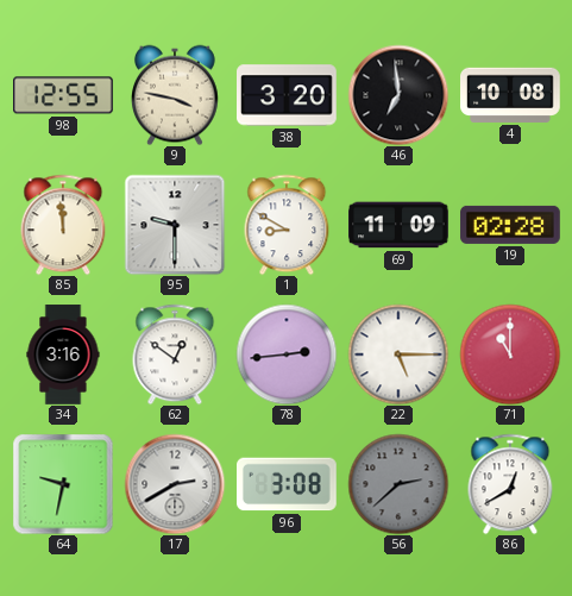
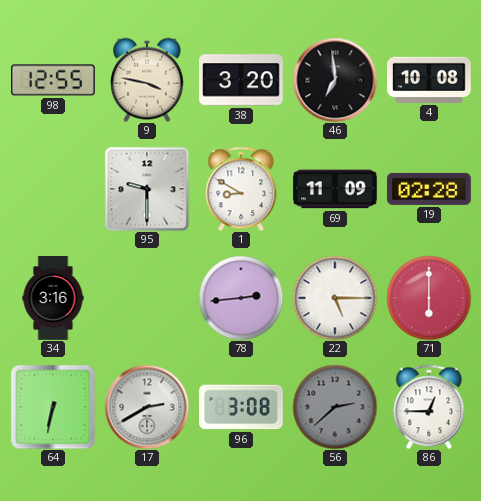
85: 11:59 -> none (63, 225)
62: 12:51 -> none (175, 355)
71: 11:00 -> 6:00 (429, 298)
64: 9:32 -> 6:32 (53, 407)
86: 12:40 -> 12:45 (429, 407)
